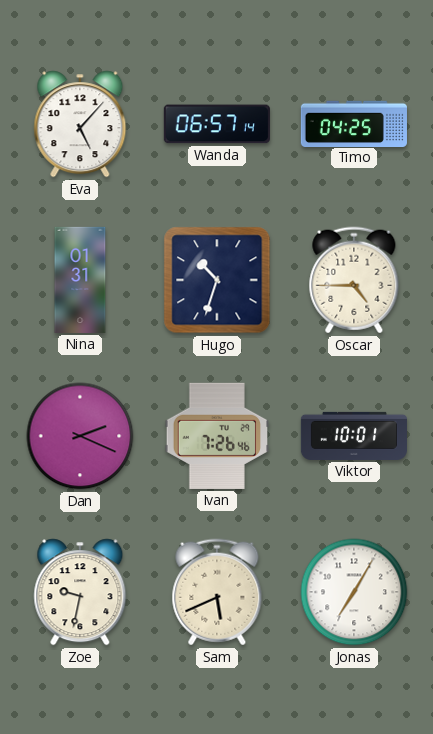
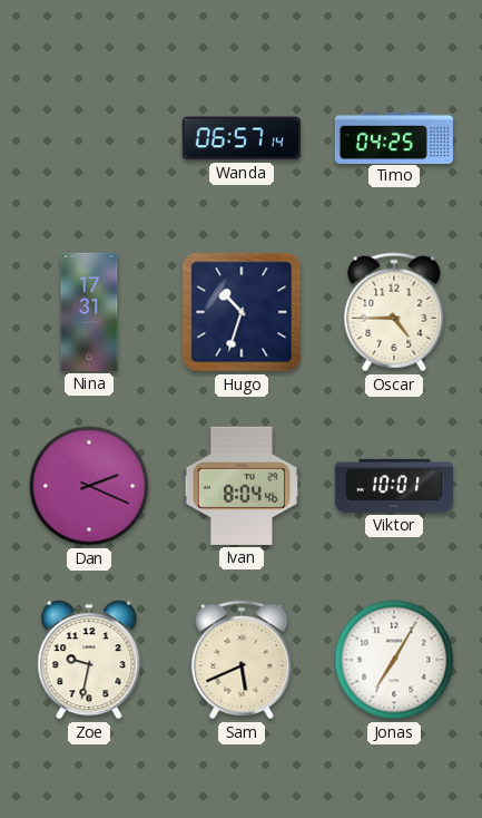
Eva: 5:07 -> none (80, 124)
Nina: 01:31 -> 17:31 (89, 312)
Ivan: 7:26 -> 8:04 (242, 486)
